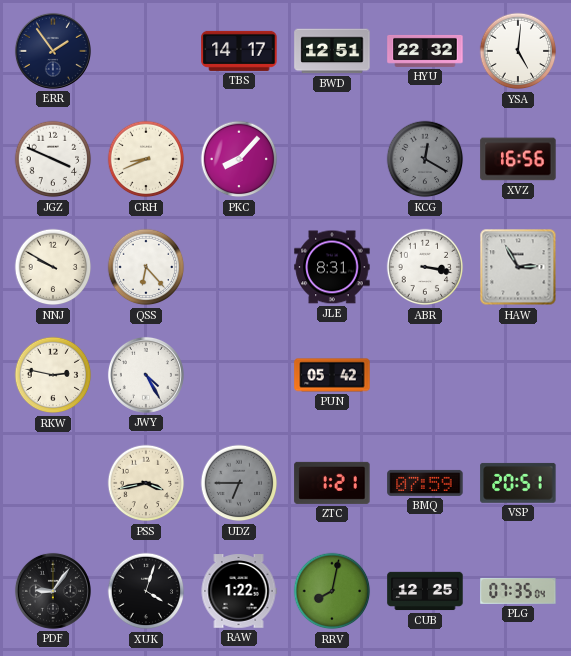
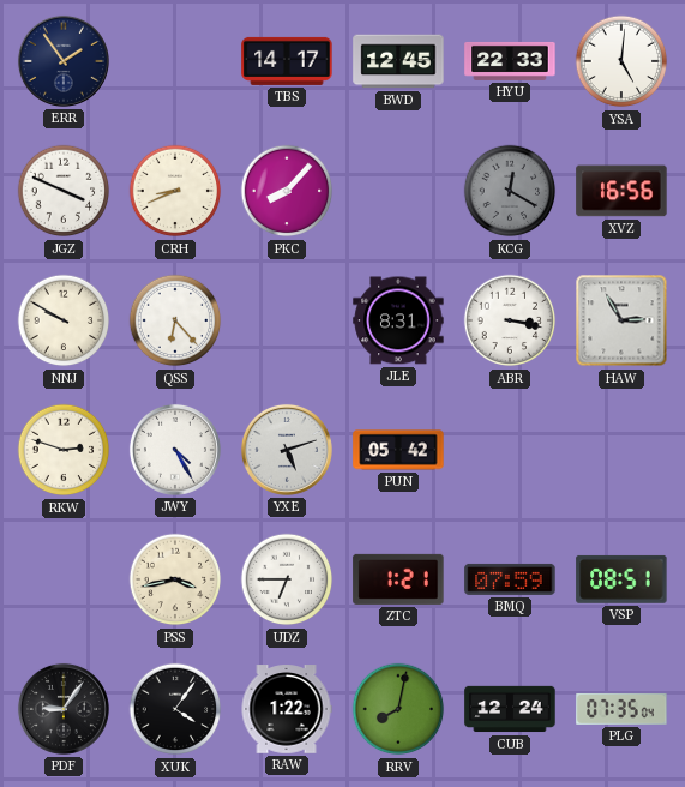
BWD: 12:51 -> 12:45 (398, 61)
HYU: 22:32 -> 22:33 (510, 61)
RKW: 2:47 -> 2:48 (64, 450)
YXE: none -> 5:12 (287, 450)
UDZ dial: grey -> white (287, 579)
VSP: 20:51 -> 08:51 (621, 579)
XUK: 4:03 -> 4:06 (175, 709)
CUB: 12:25 -> 12:24 (510, 709)
